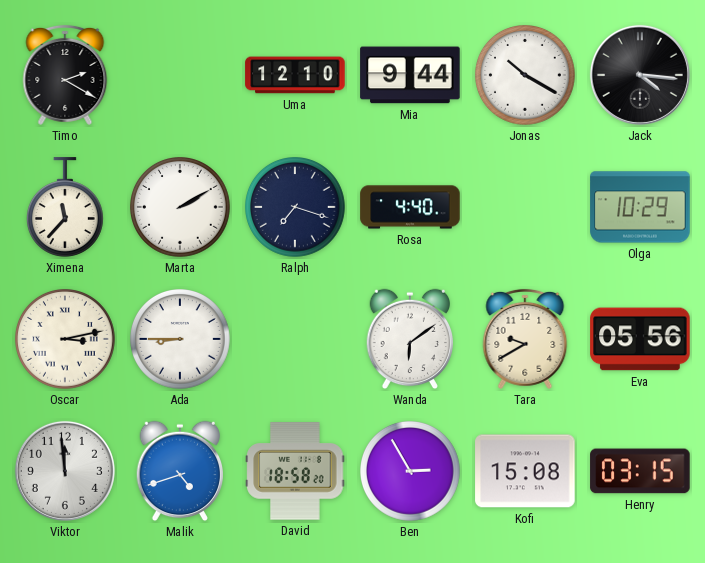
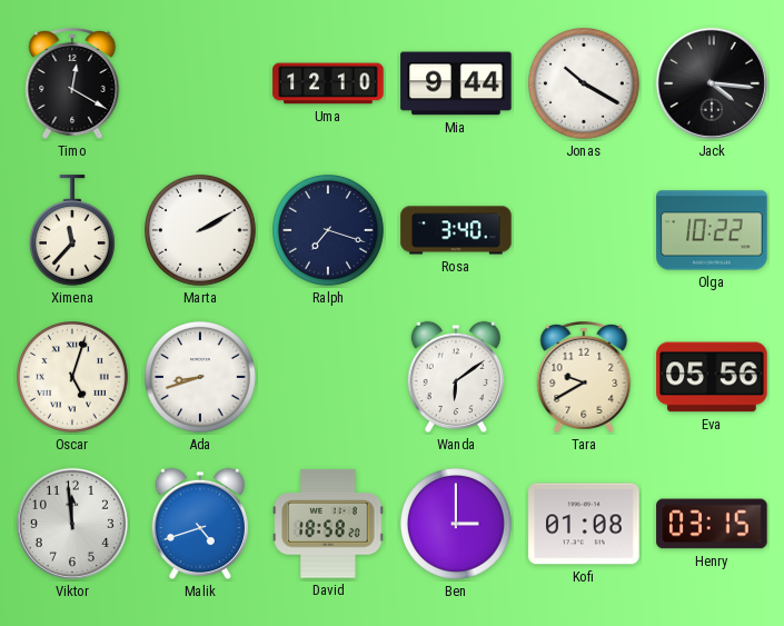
Timo: 2:20 -> 12:20 (72, 83)
Rosa: 4:40 -> 3:40 (456, 230)
Olga: 10:29 -> 10:22 (712, 230)
Oscar: 3:13 -> 5:03 (73, 378)
Ada: 8:45 -> 8:42 (201, 378)
Ben: 2:55 -> 3:00 (457, 525)
Kofi: 15:08 -> 01:08 (584, 524)
